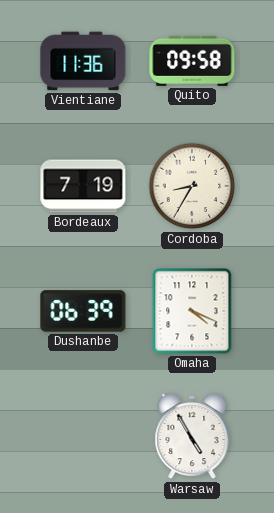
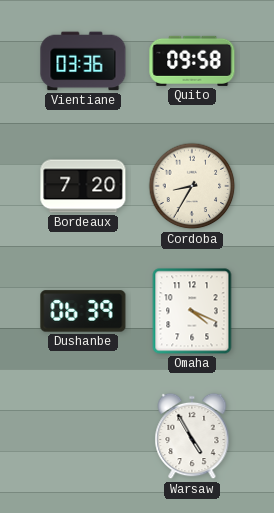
Vientiane: 11:36 -> 03:36 (83, 61)
Bordeaux: 7:19 -> 7:20 (83, 186)
